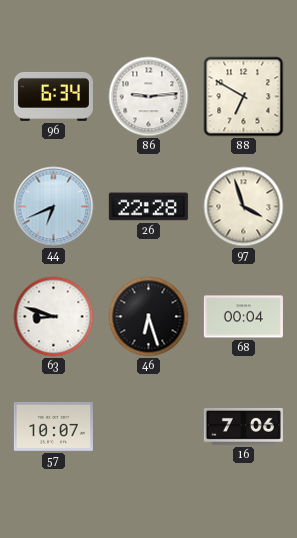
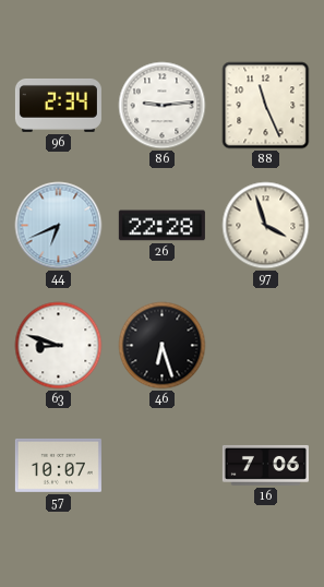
96: 6:34 -> 2:34 (58, 105)
88: 6:50 -> 11:26 (266, 106)
68: 00:04 -> none (243, 317)
